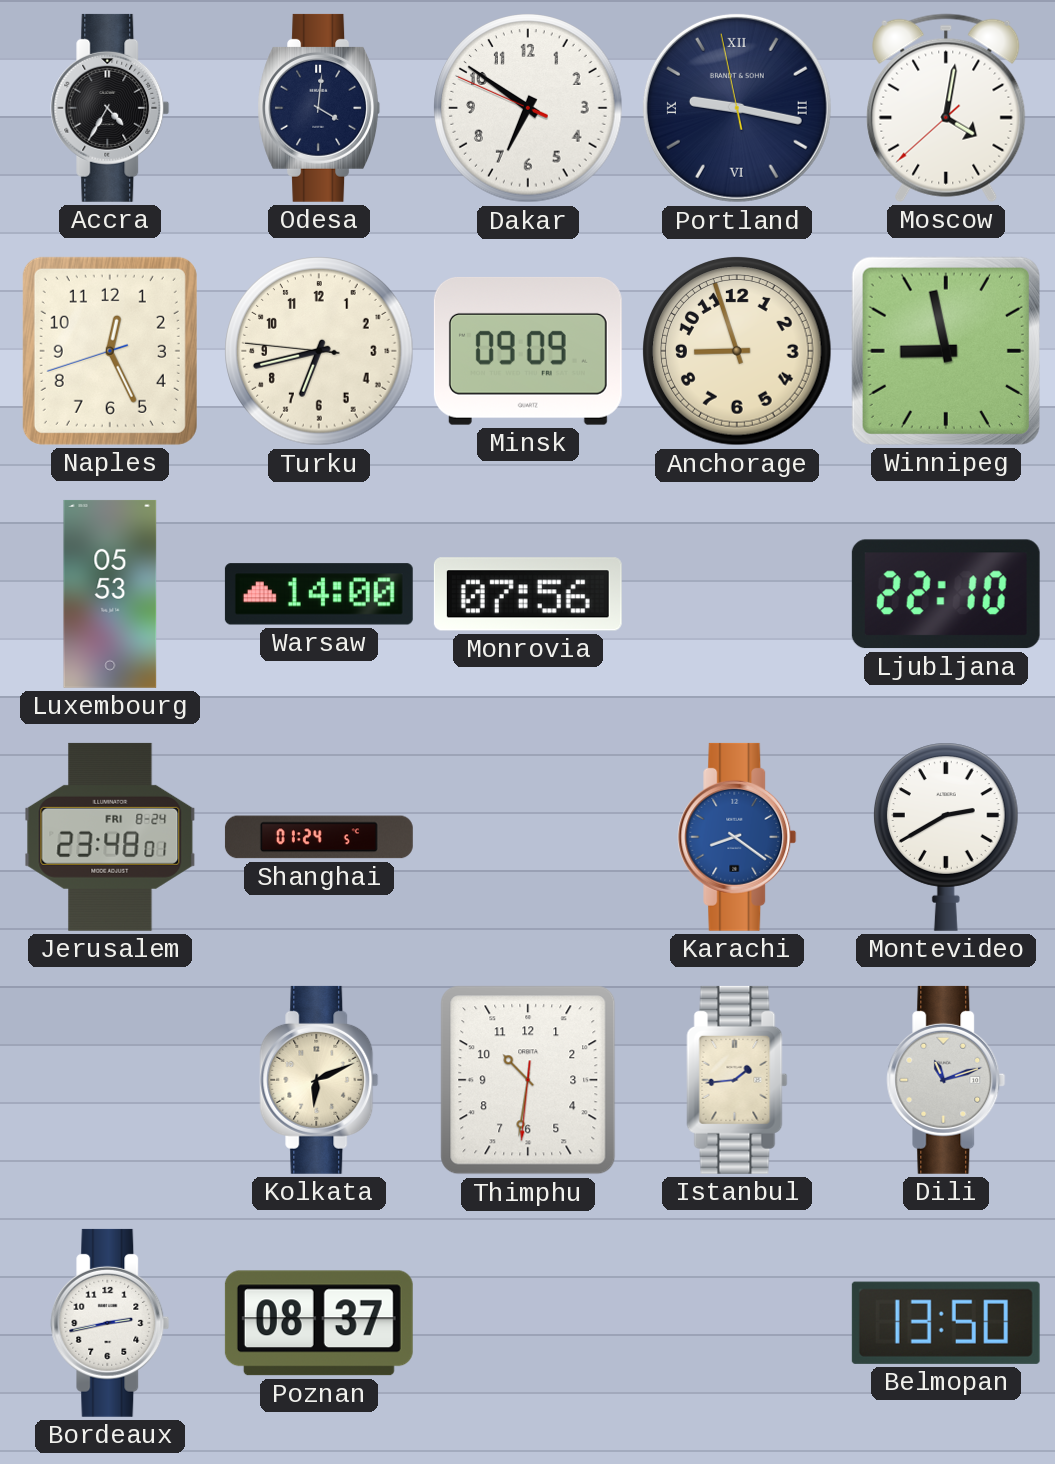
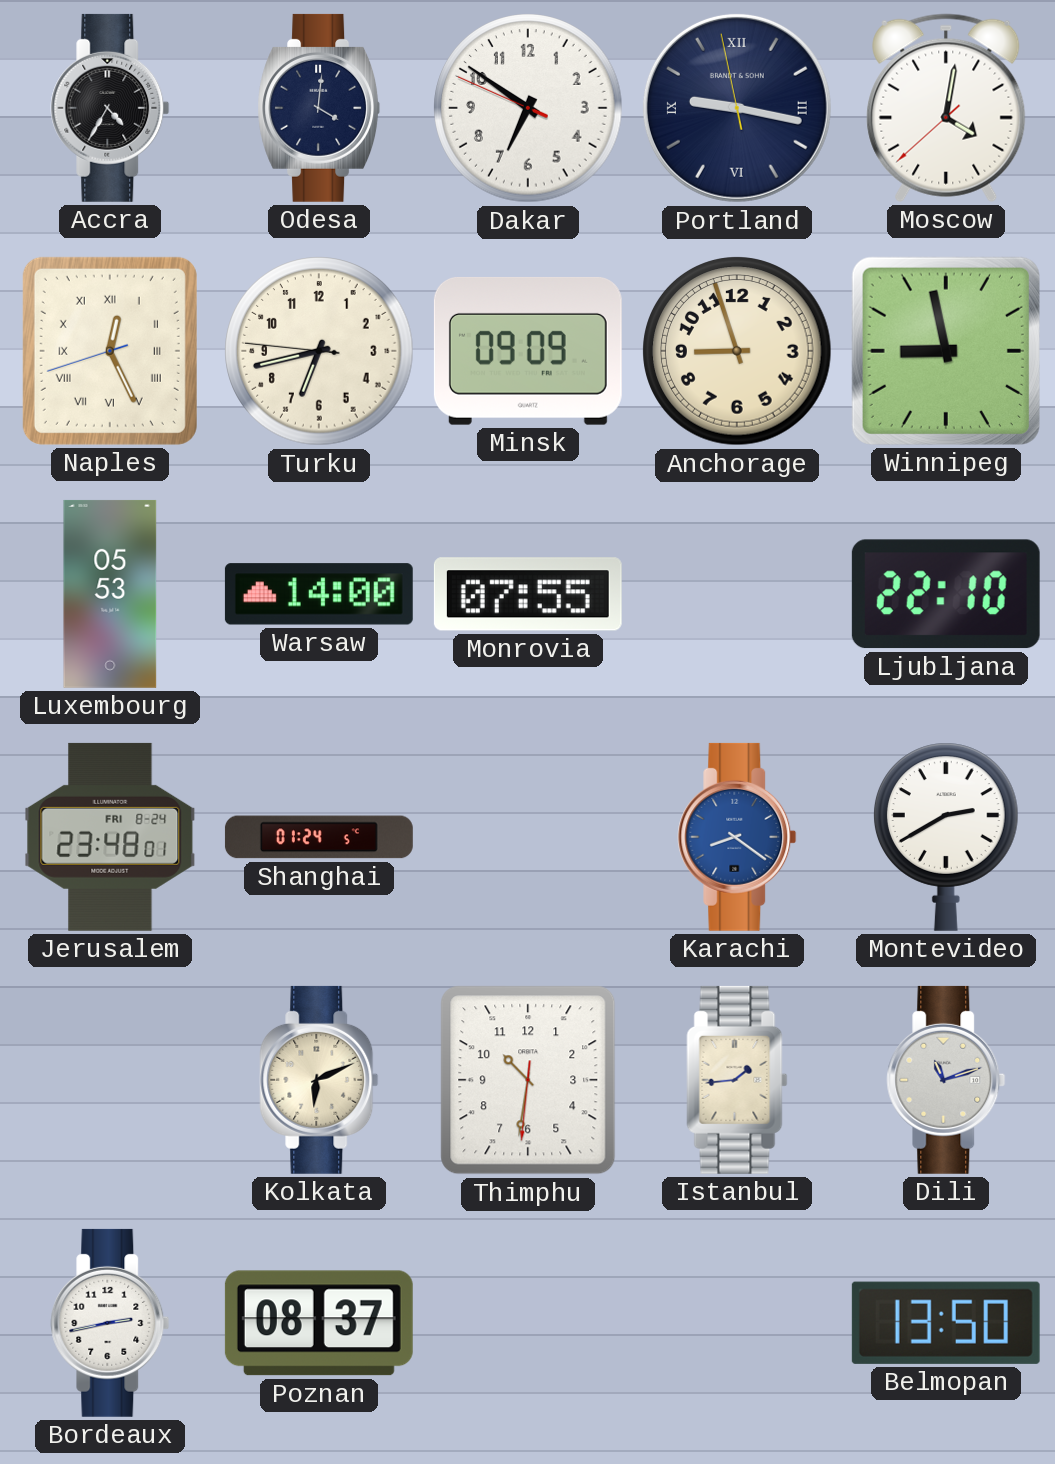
Naples numerals: Arabic -> Roman (110, 351)
Monrovia: 07:56 -> 07:55 (528, 594)
